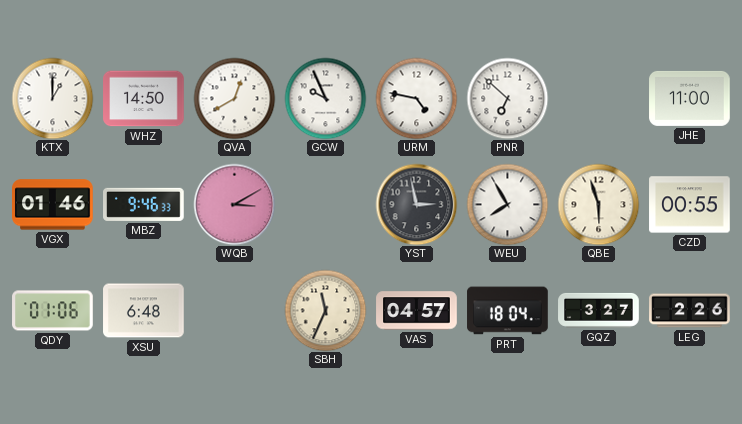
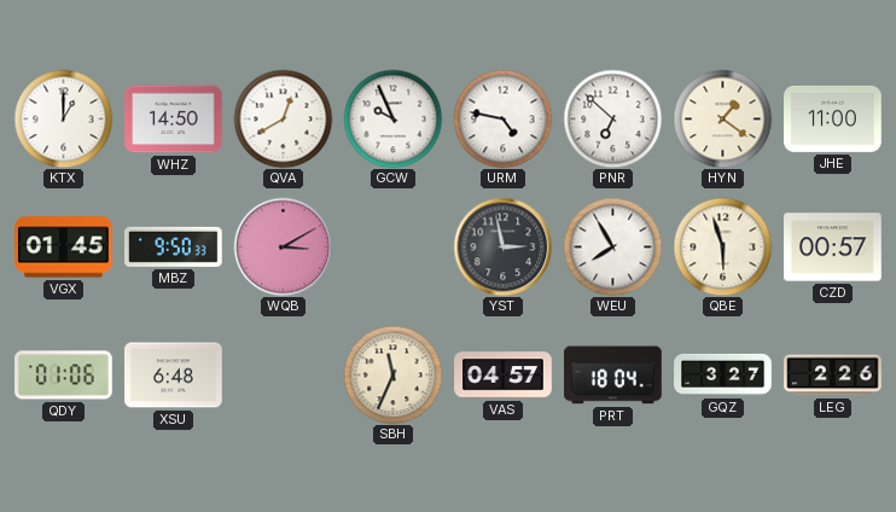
HYN: none -> 1:21 (722, 118)
VGX: 01:46 -> 01:45 (64, 248)
MBZ: 9:46 -> 9:50 (174, 246)
CZD: 00:55 -> 00:57 (833, 248)
